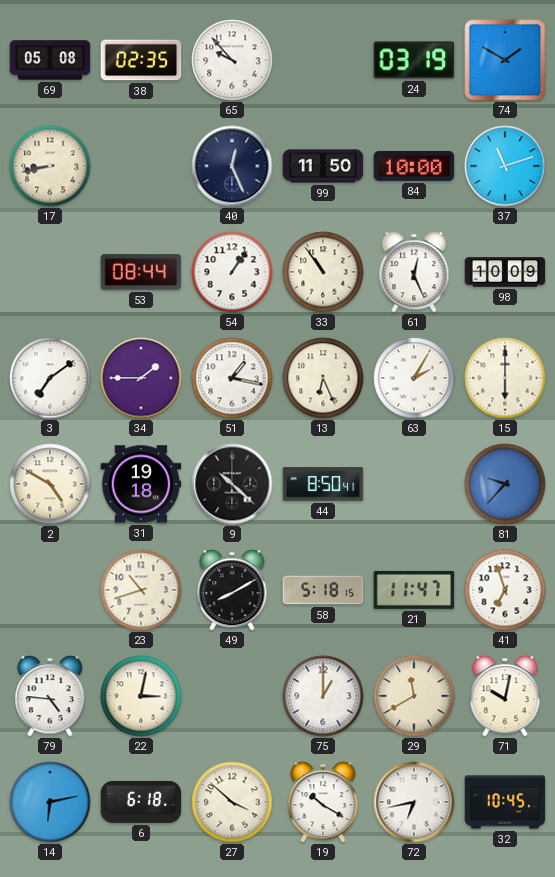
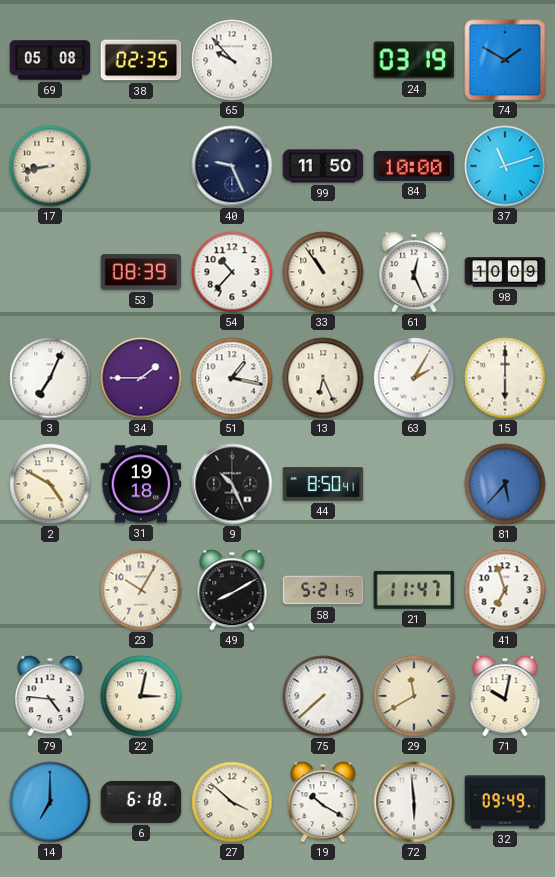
40: 12:26 -> 9:26 (232, 166)
53: 08:44 -> 08:39 (141, 272)
54: 1:06 -> 10:37 (232, 272)
3: 7:09 -> 7:04 (50, 378)
9: 10:22 -> 10:26 (232, 484)
81: 9:37 -> 5:37 (505, 484)
23: 10:42 -> 10:05 (141, 590)
58: 5:18 -> 5:21 (323, 590)
75: 1:00 -> 7:38 (323, 696)
14: 6:13 -> 7:00 (50, 802)
72: 6:43 -> 5:59 (414, 802)
32: 10:45 -> 09:49 (505, 802)
